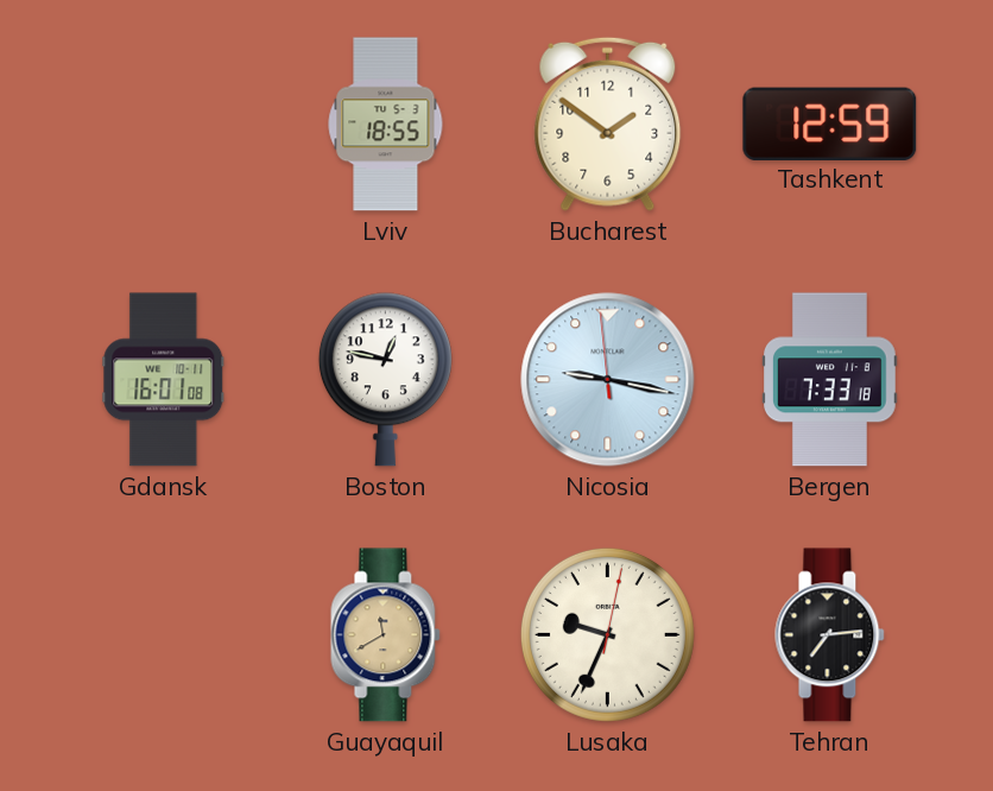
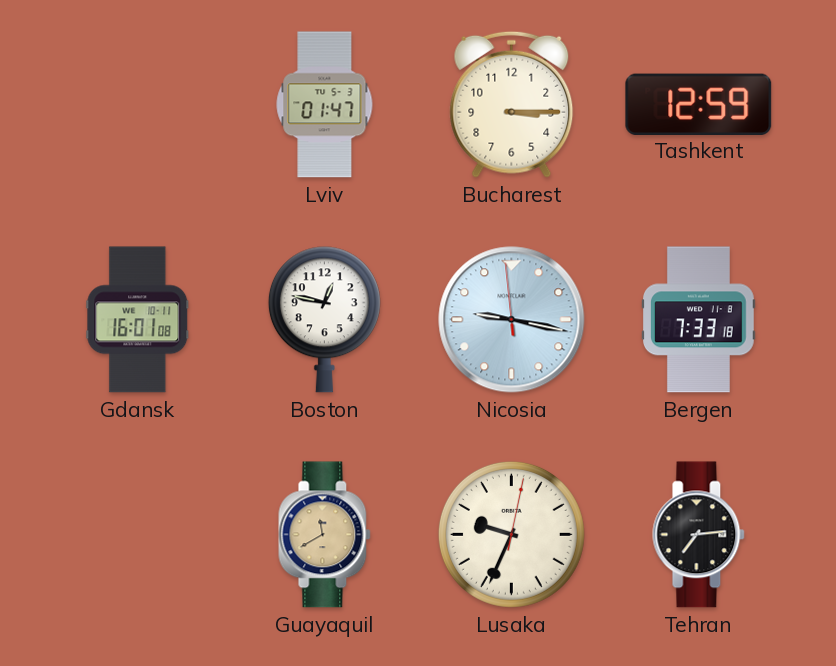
Lviv: 18:55 -> 01:47 (325, 105)
Bucharest: 1:51 -> 3:15 (512, 104)
